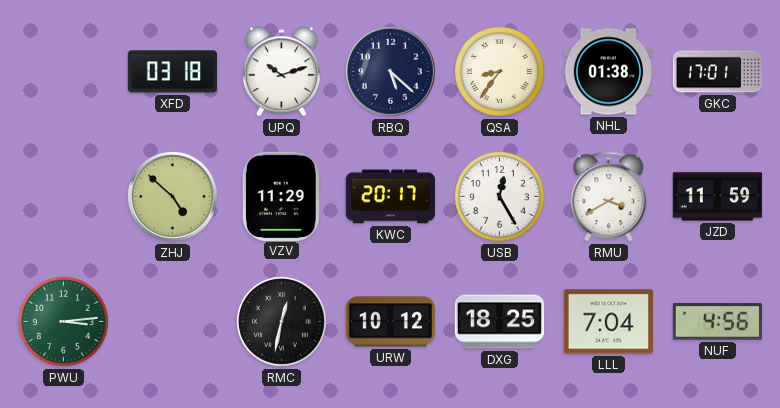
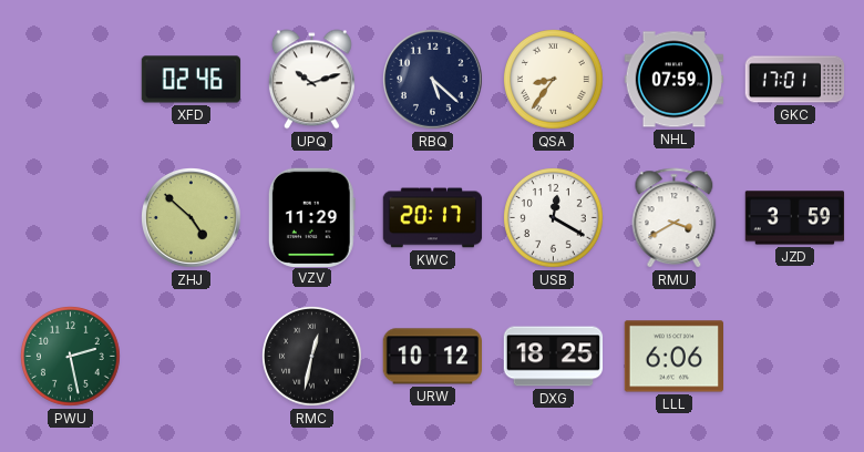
XFD: 03:18 -> 02:46 (192, 80)
NHL: 01:38 -> 07:59 (675, 80)
USB: 12:25 -> 12:20 (554, 218)
JZD: 11:59 -> 3:59 (795, 218)
PWU: 3:14 -> 2:28 (71, 357)
LLL: 7:04 -> 6:06 (673, 357)
NUF: 4:56 -> none (718, 322)
